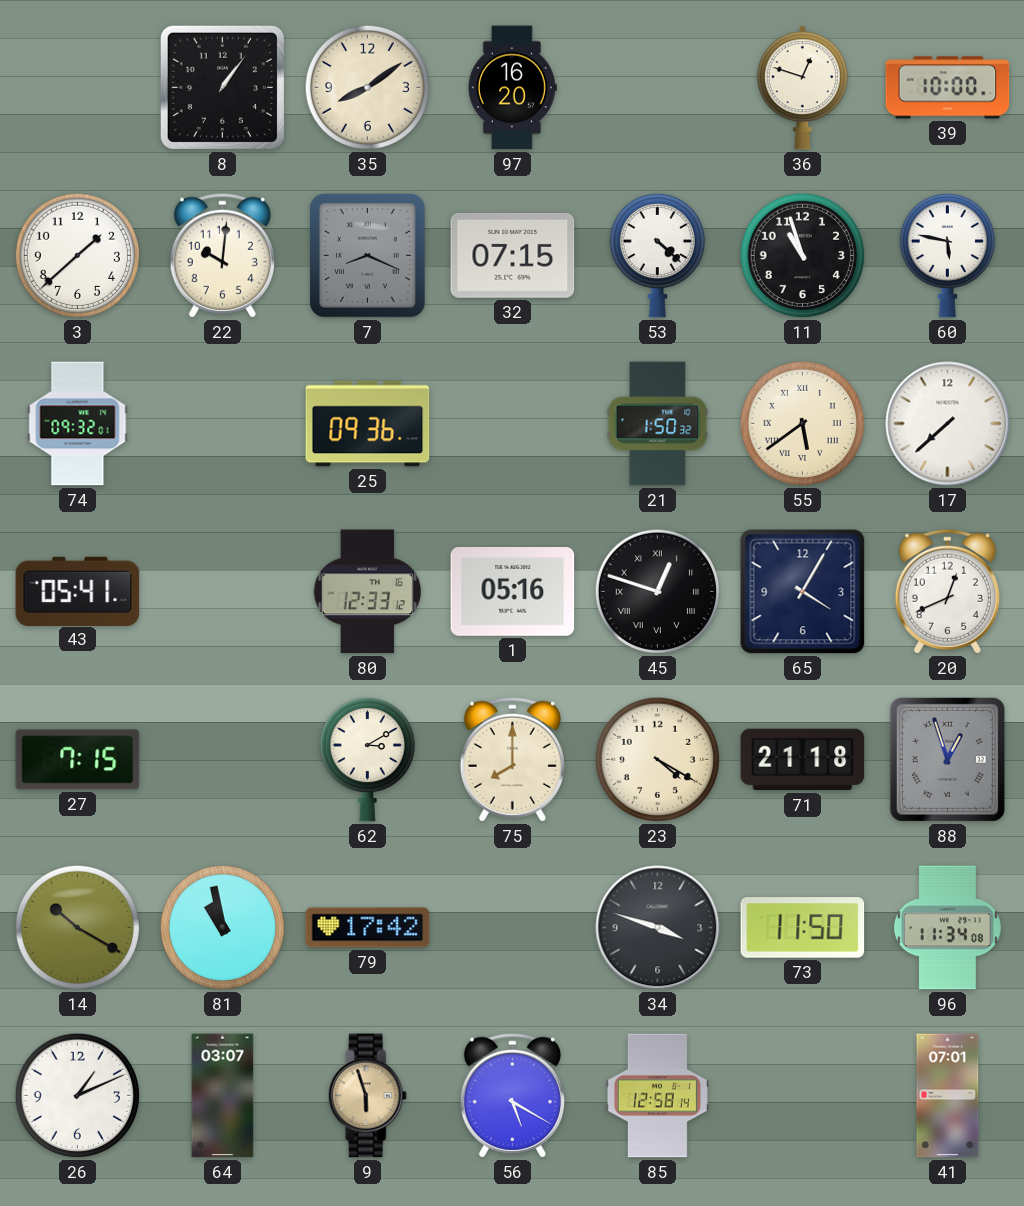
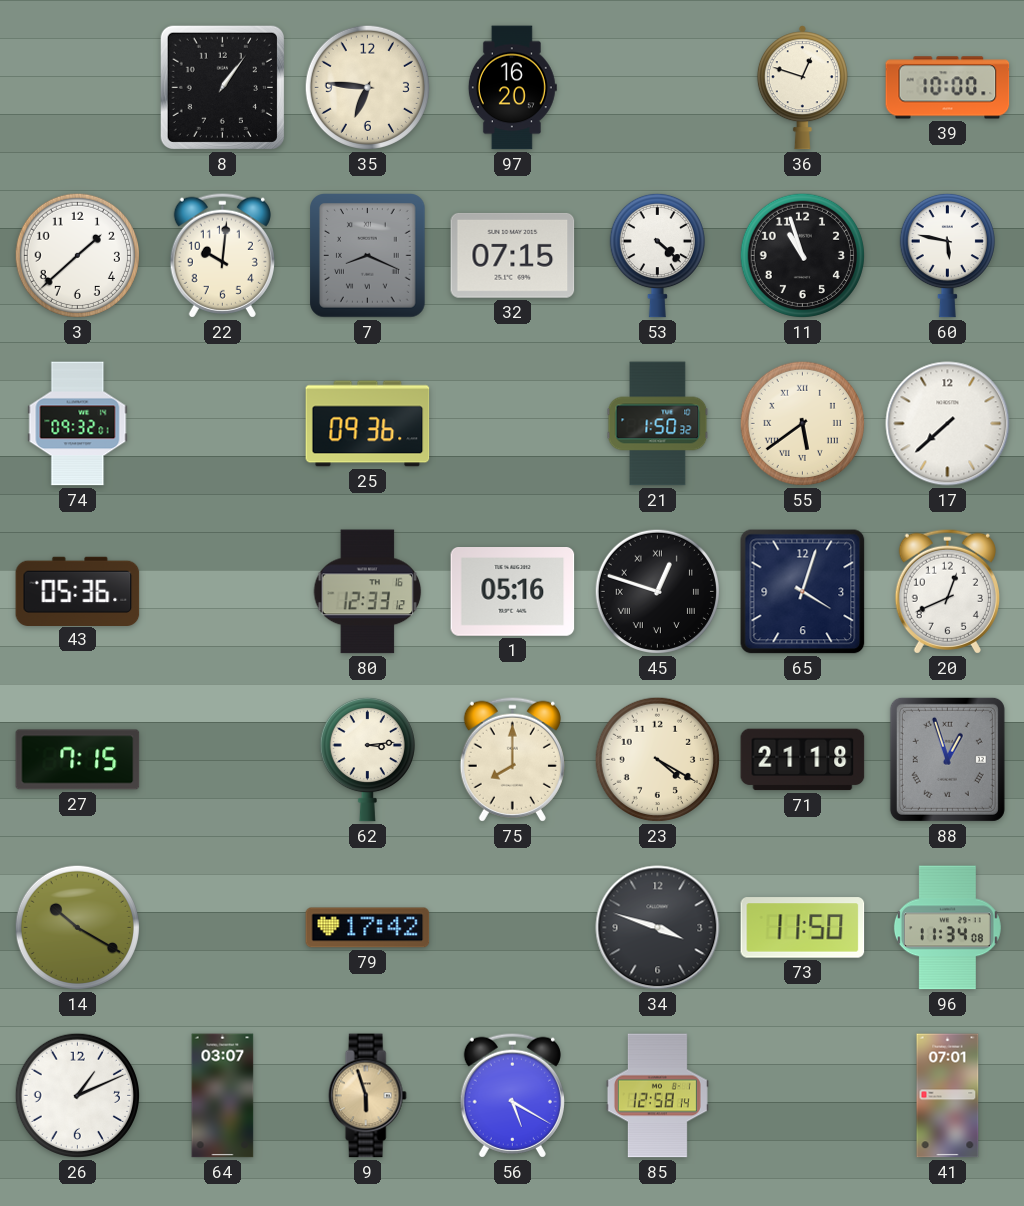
35: 8:09 -> 6:46 (367, 87)
43: 05:41 -> 05:36 (78, 591)
65: 4:05 -> 4:03 (803, 592)
62: 3:10 -> 3:14 (367, 759)
81: 10:58 -> none (222, 927)
